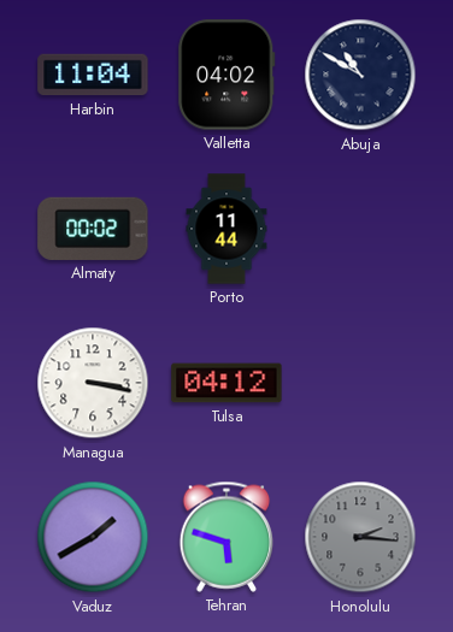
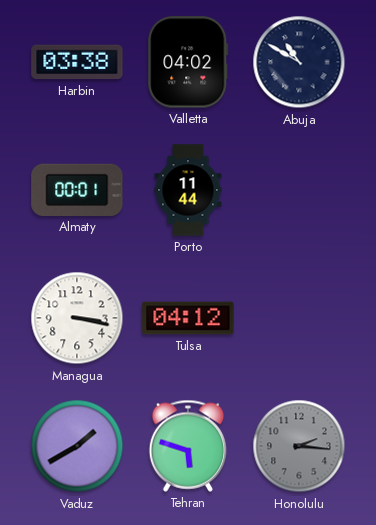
Harbin: 11:04 -> 03:38 (77, 62)
Almaty: 00:02 -> 00:01 (77, 190)
